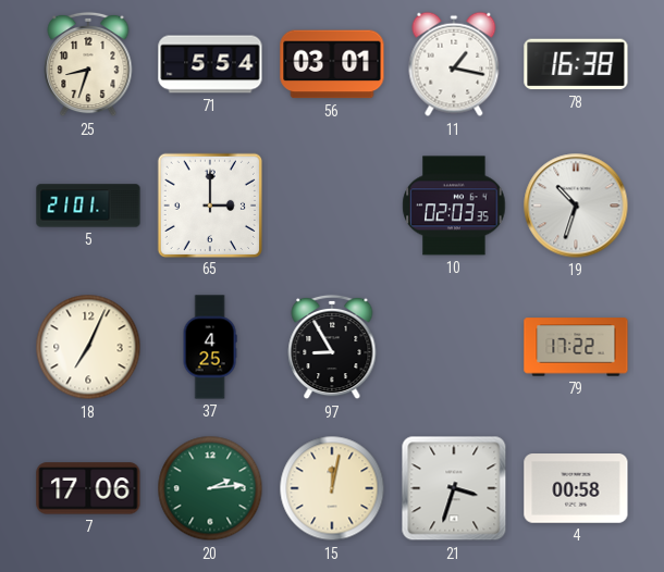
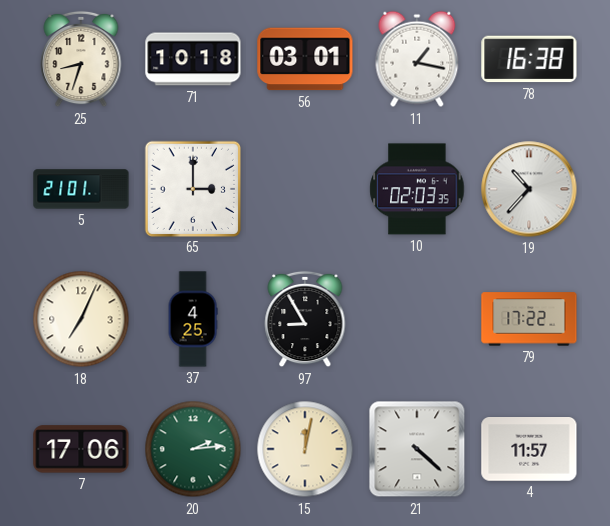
71: 5:54 -> 10:18 (193, 59)
19: 10:33 -> 10:37 (529, 189)
21: 3:33 -> 4:22 (417, 449)
4: 00:58 -> 11:57 (529, 449)
